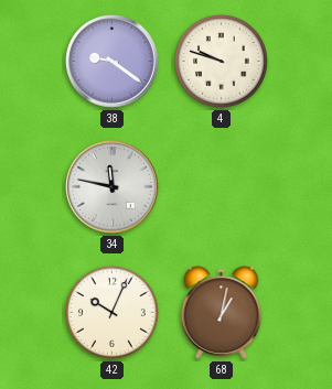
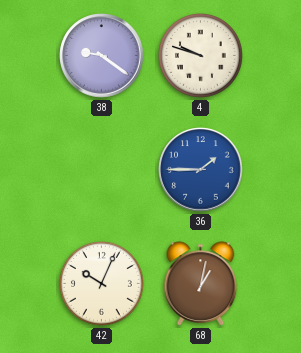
34: 11:47 -> none (113, 187)
36: none -> 1:45 (201, 170)
